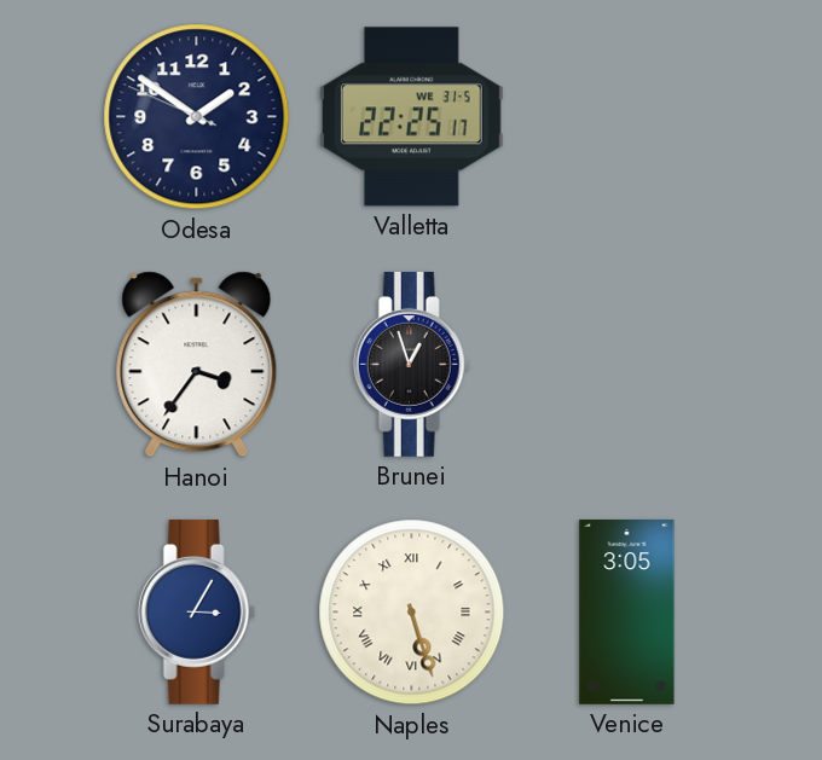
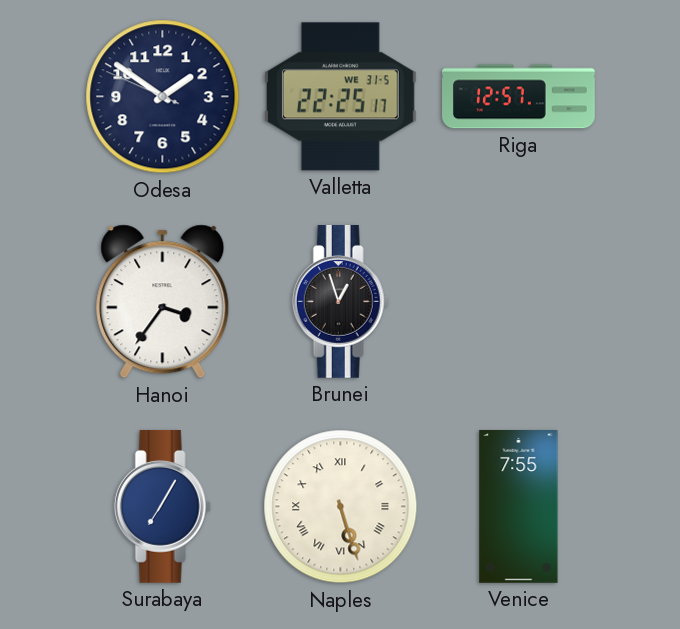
Riga: none -> 12:57 (519, 97)
Surabaya: 3:05 -> 7:05 (162, 507)
Venice: 3:05 -> 7:55 (519, 507)
